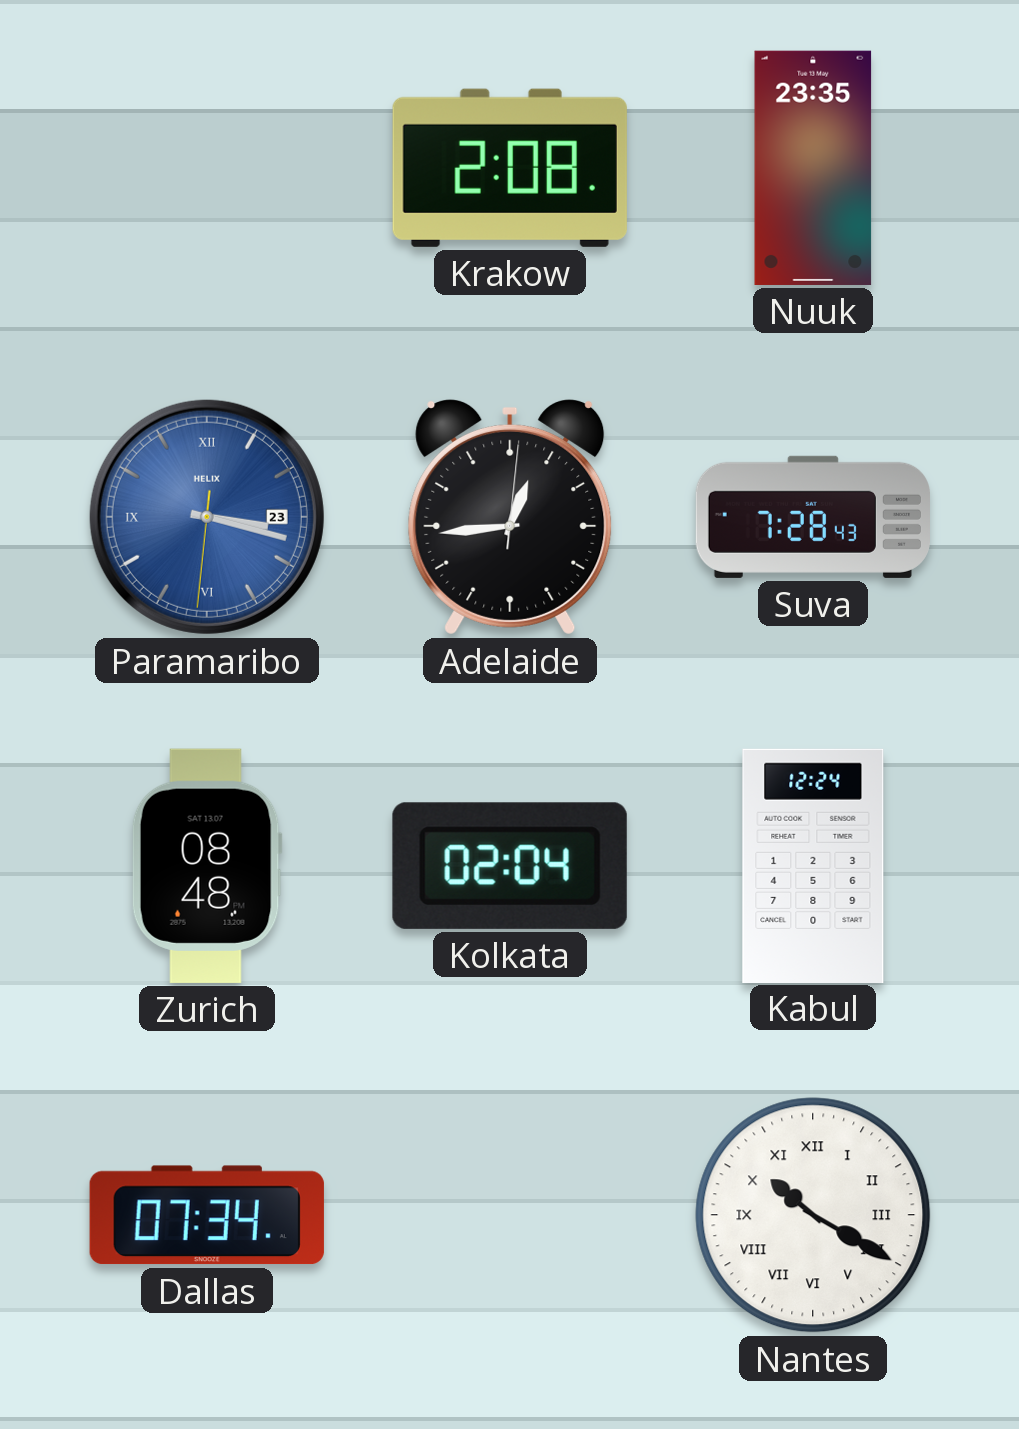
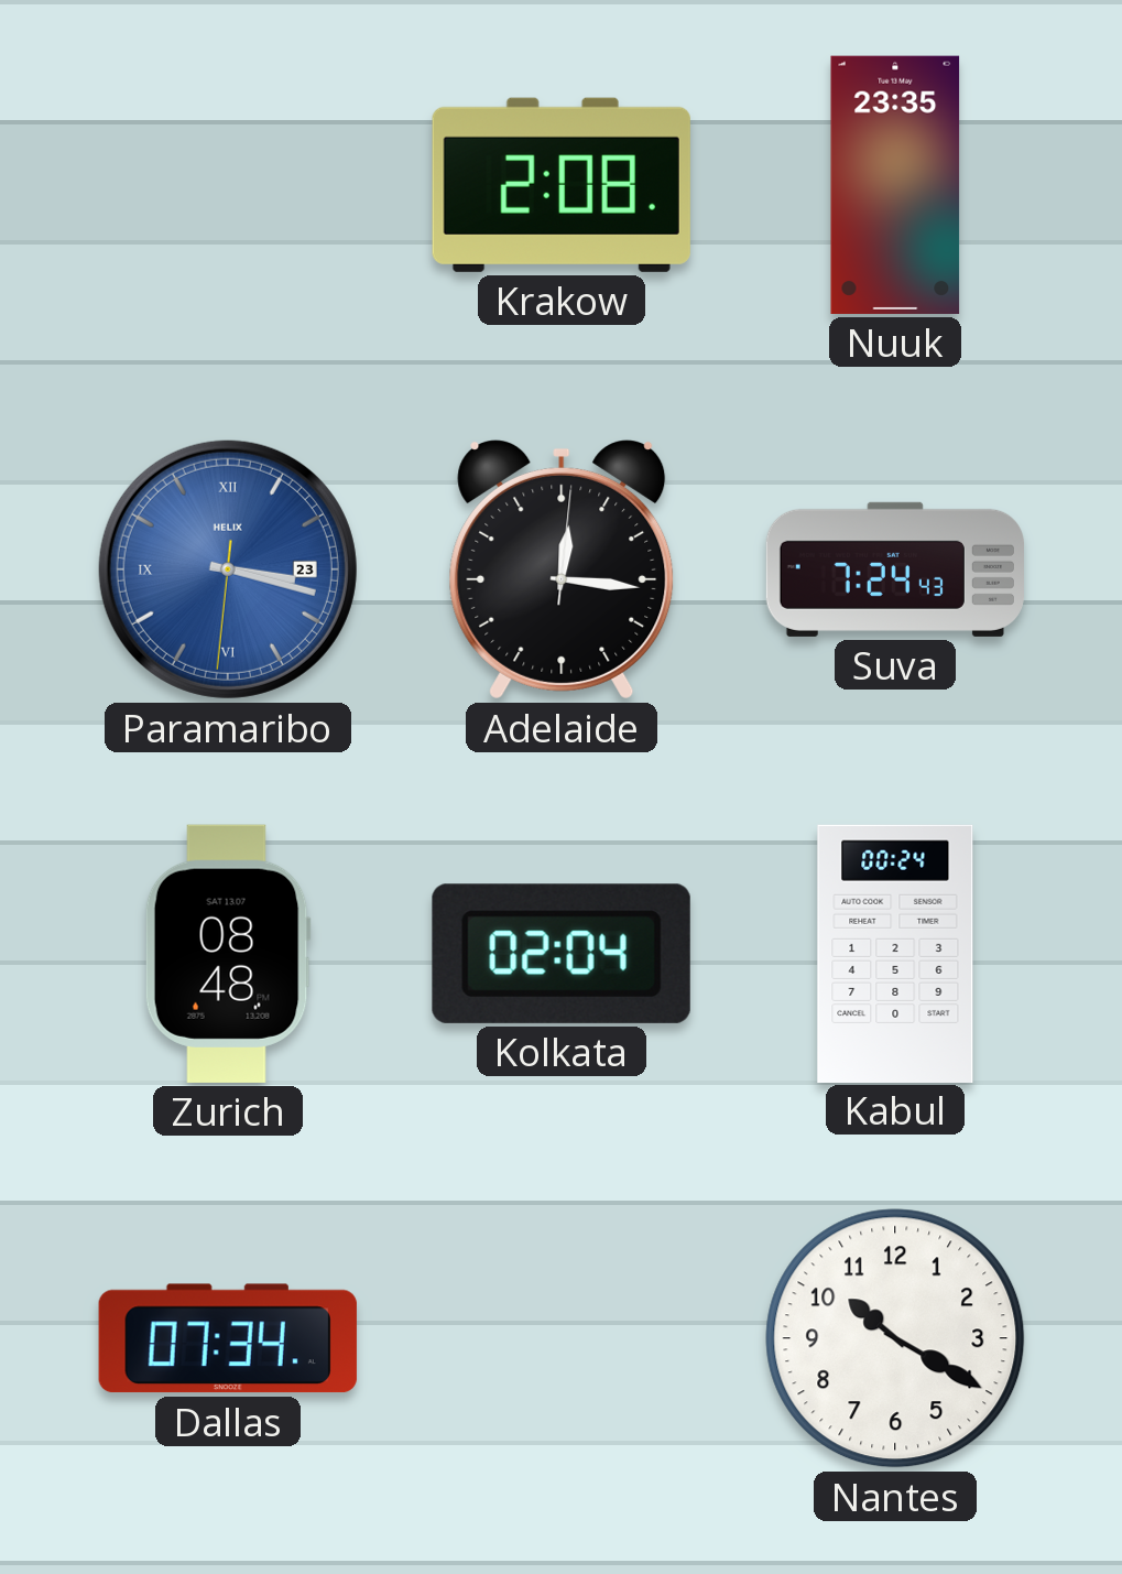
Adelaide: 12:44 -> 12:16 (562, 569)
Suva: 7:28 -> 7:24 (895, 569)
Kabul: 12:24 -> 00:24 (895, 953)
Nantes numerals: Roman -> Arabic (895, 1338)
